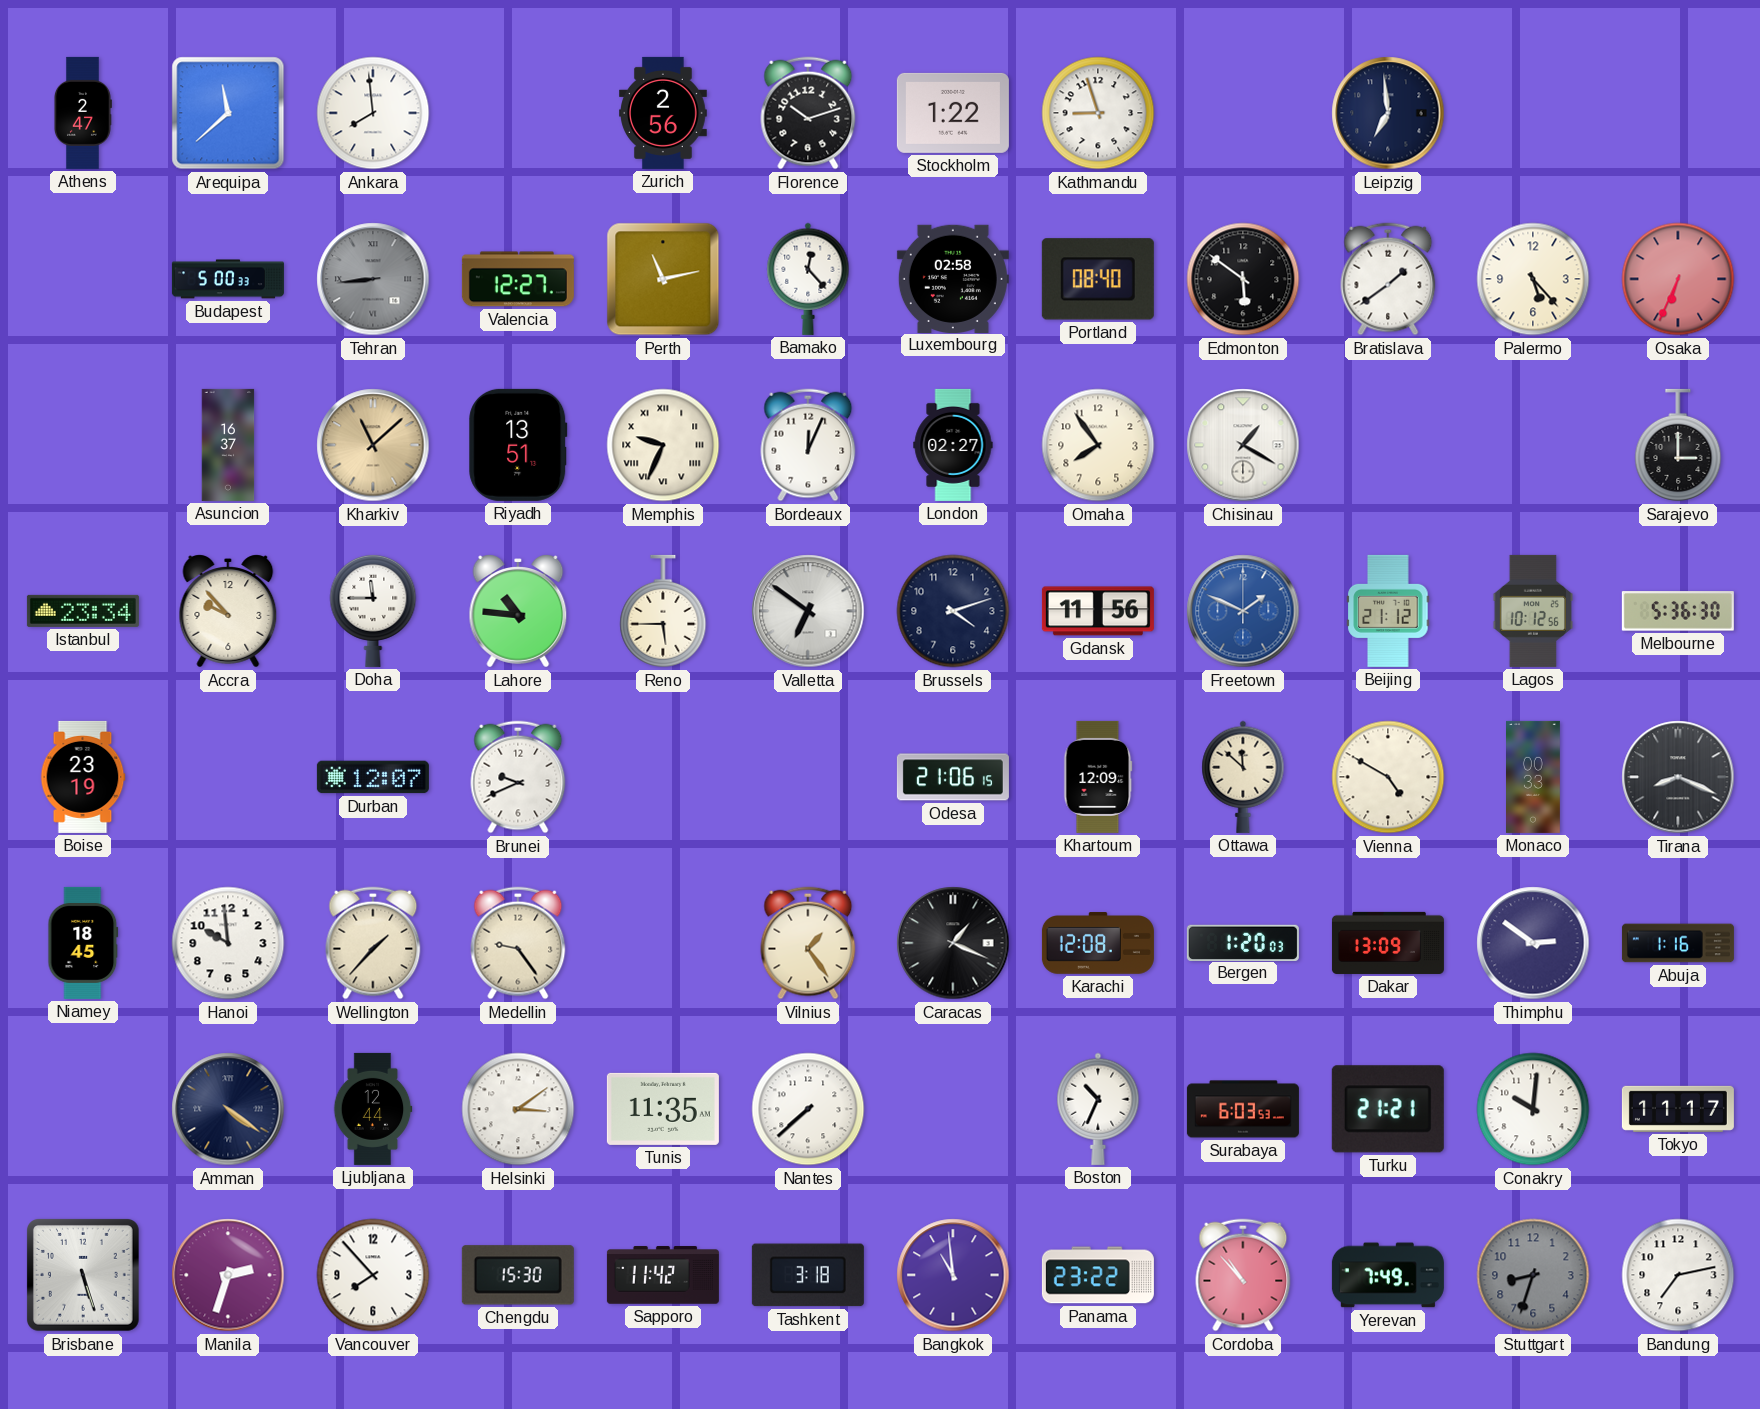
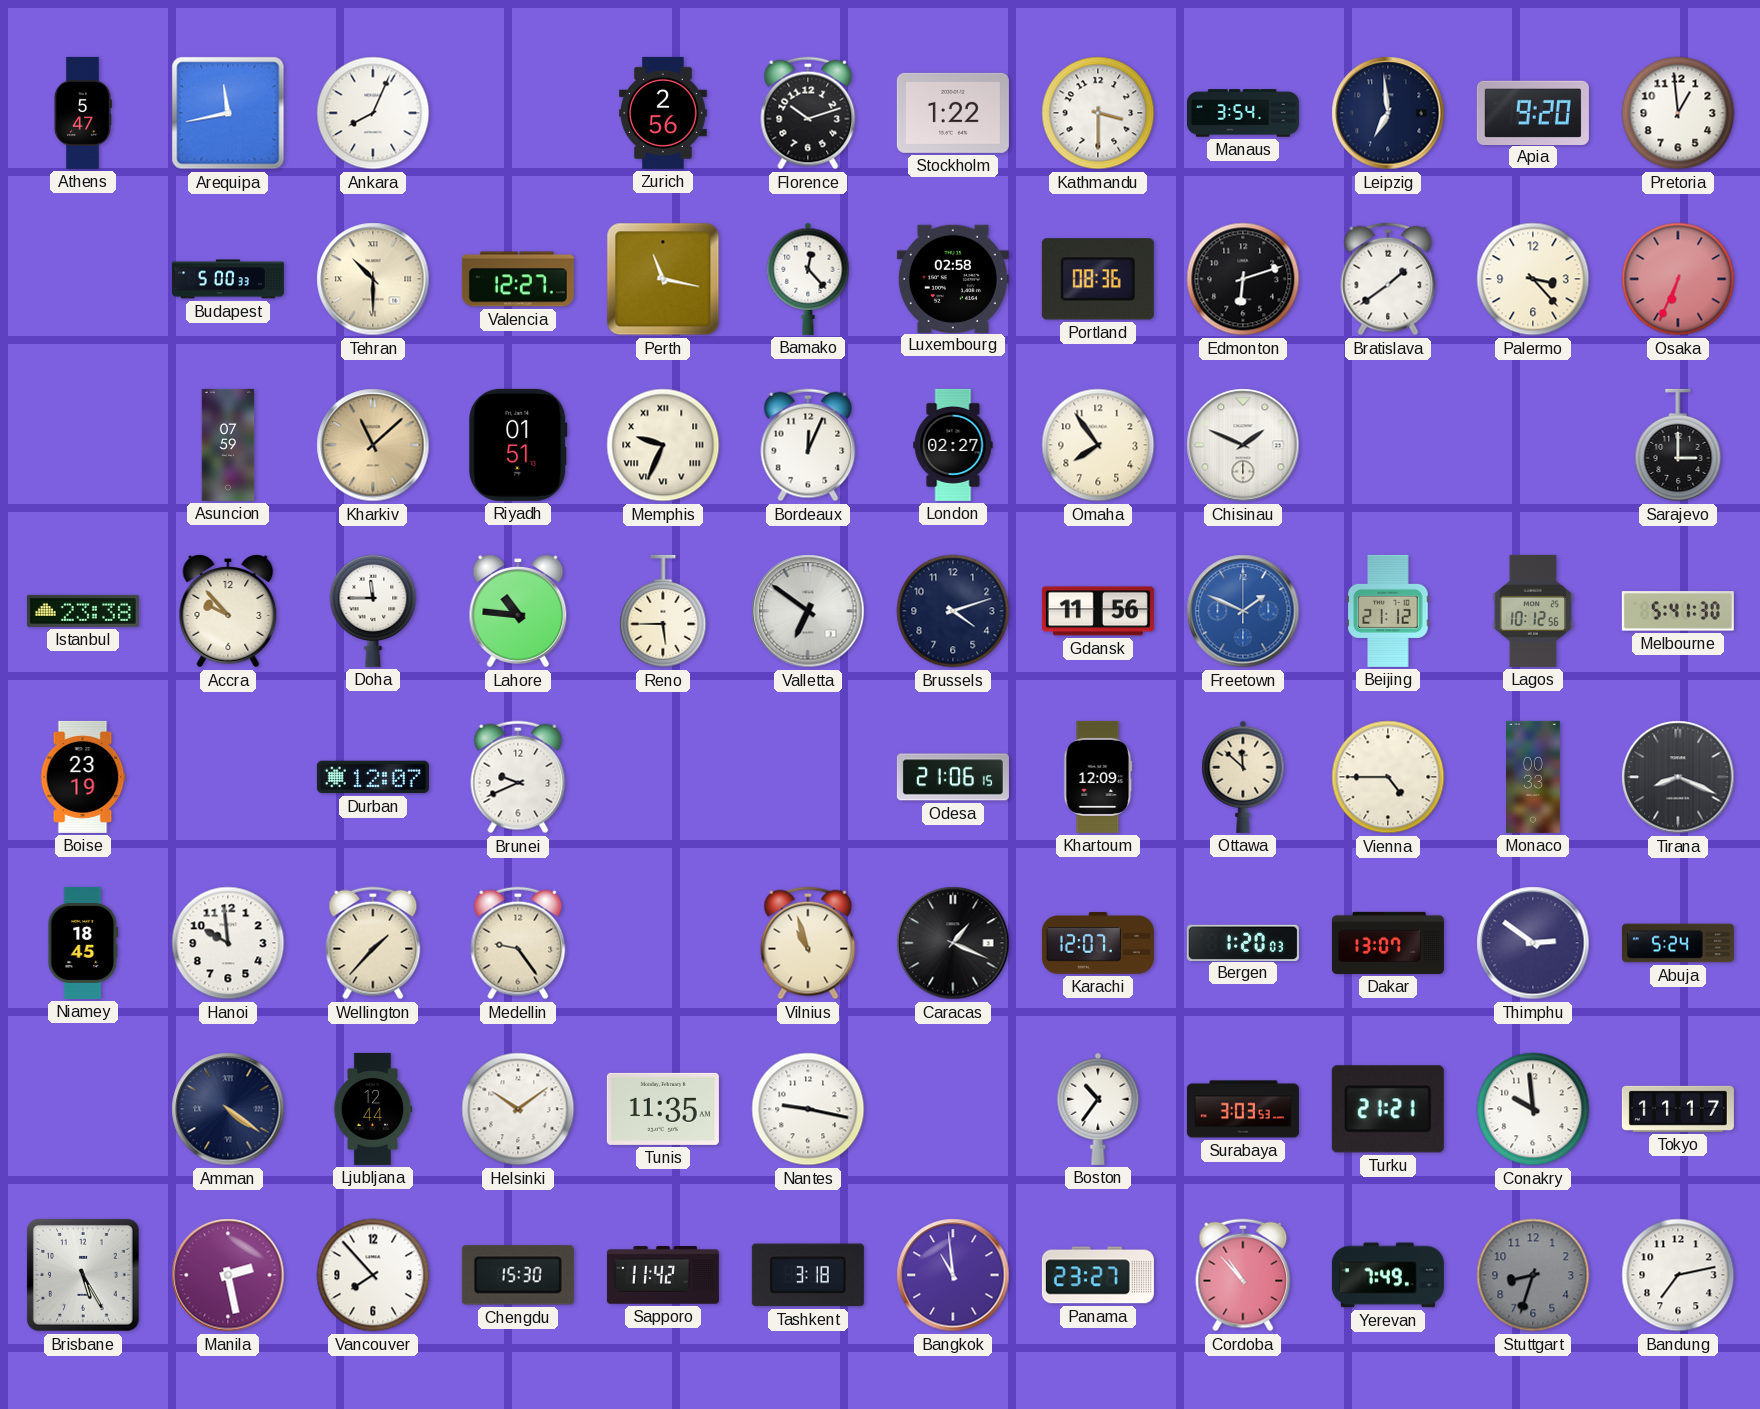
Athens: 2:47 -> 5:47 (82, 113)
Arequipa: 11:38 -> 11:43 (228, 113)
Ankara: 7:59 -> 8:04 (373, 113)
Kathmandu: 8:57 -> 3:30 (1098, 113)
Manaus: none -> 3:54 (1243, 113)
Apia: none -> 9:20 (1533, 112)
Pretoria: none -> 12:59 (1678, 113)
Tehran: 8:44 -> 10:30 (373, 279)
Tehran dial: grey -> cream (373, 279)
Perth: 11:13 -> 11:17 (663, 279)
Portland: 08:40 -> 08:36 (1098, 279)
Edmonton: 5:51 -> 6:12 (1243, 279)
Palermo: 5:23 -> 3:23 (1533, 279)
Asuncion: 16:37 -> 07:59 (228, 445)
Riyadh: 13:51 -> 01:51 (518, 445)
Chisinau: 1:20 -> 1:49 (1243, 445)
Istanbul: 23:34 -> 23:38 (83, 611)
Melbourne: 5:36 -> 5:41 (1678, 611)
Vienna: 4:50 -> 4:45 (1388, 777)
Vilnius: 1:24 -> 10:57 (808, 943)
Karachi: 12:08 -> 12:07 (1098, 943)
Dakar: 13:09 -> 13:07 (1388, 943)
Abuja: 1:16 -> 5:24 (1678, 943)
Helsinki: 3:09 -> 10:09 (518, 1109)
Nantes: 7:38 -> 9:17 (808, 1109)
Boston: 10:34 -> 10:36 (1098, 1109)
Surabaya: 6:03 -> 3:03 (1243, 1109)
Conakry: 10:01 -> 9:59 (1533, 1109)
Brisbane: 5:27 -> 5:25 (83, 1275)
Manila: 2:33 -> 2:28 (228, 1275)
Panama: 23:22 -> 23:27 (1098, 1275)
